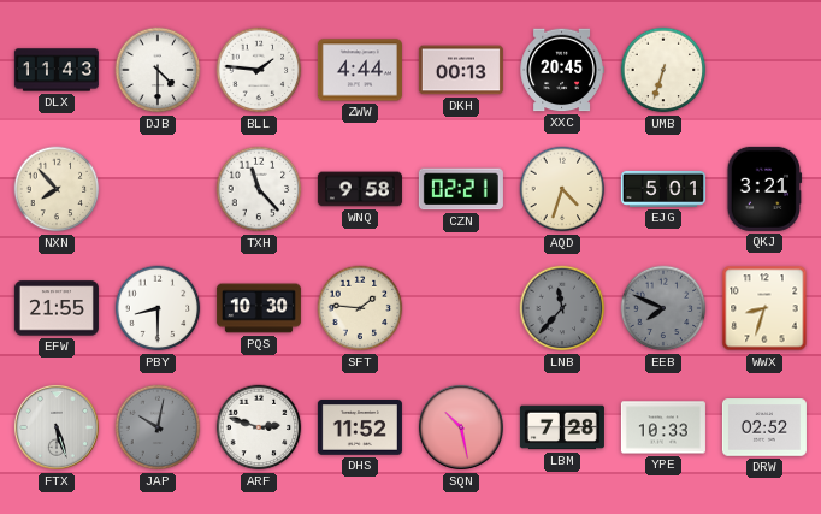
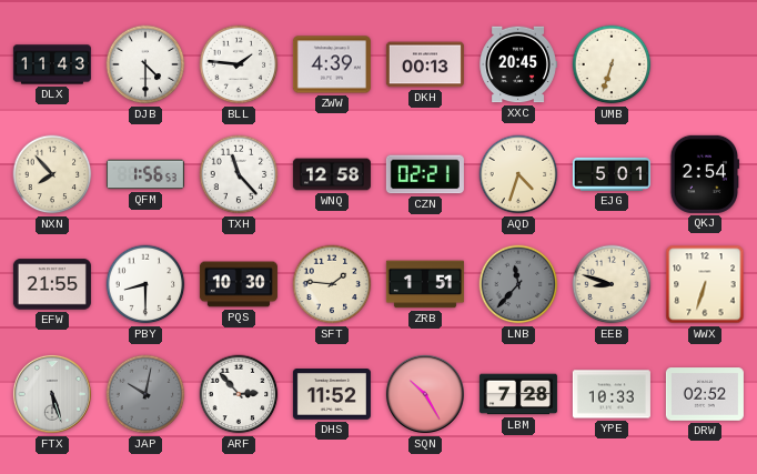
ZWW: 4:44 -> 4:39 (332, 64)
QFM: none -> 1:56 (145, 174)
WNQ: 9:58 -> 12:58 (332, 174)
QKJ: 3:21 -> 2:54 (705, 174)
ZRB: none -> 1:51 (425, 284)
EEB: 7:49 -> 8:48 (612, 284)
EEB dial: grey -> cream (612, 284)
WWX: 8:33 -> 6:33 (705, 284)
ARF: 2:48 -> 2:53 (239, 394)
SQN: 10:28 -> 10:25 (425, 394)
